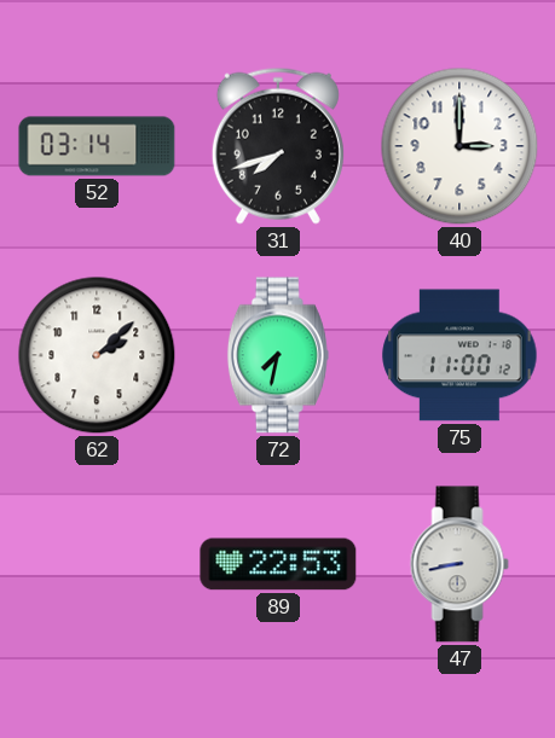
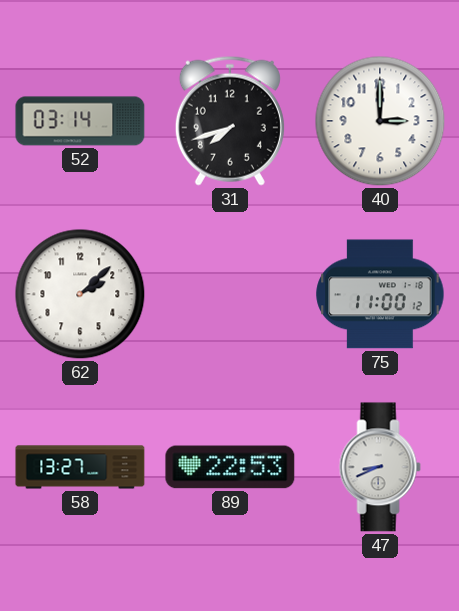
72: 7:32 -> none (278, 355)
58: none -> 13:27 (80, 467)
47: 8:43 -> 8:41 (380, 467)
